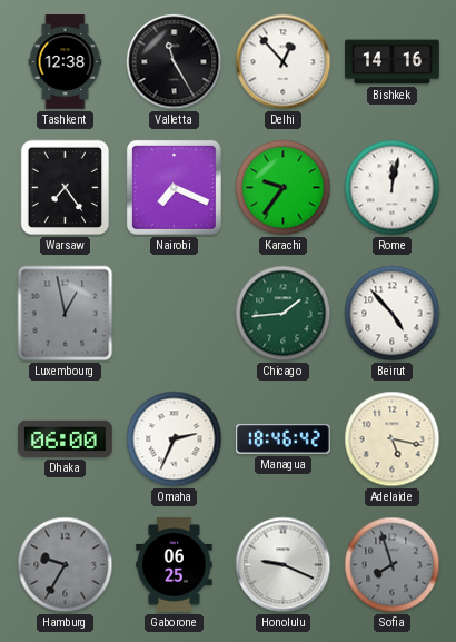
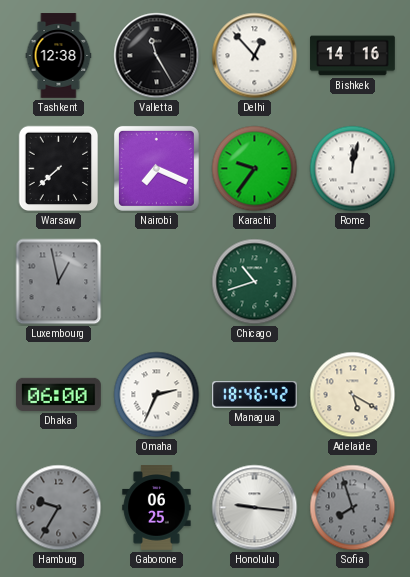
Warsaw: 7:24 -> 7:38 (59, 169)
Chicago: 1:44 -> 10:42 (255, 282)
Beirut: 4:53 -> none (393, 314)
Adelaide: 5:17 -> 5:20 (353, 395)
Honolulu: 9:19 -> 9:16 (255, 508)
